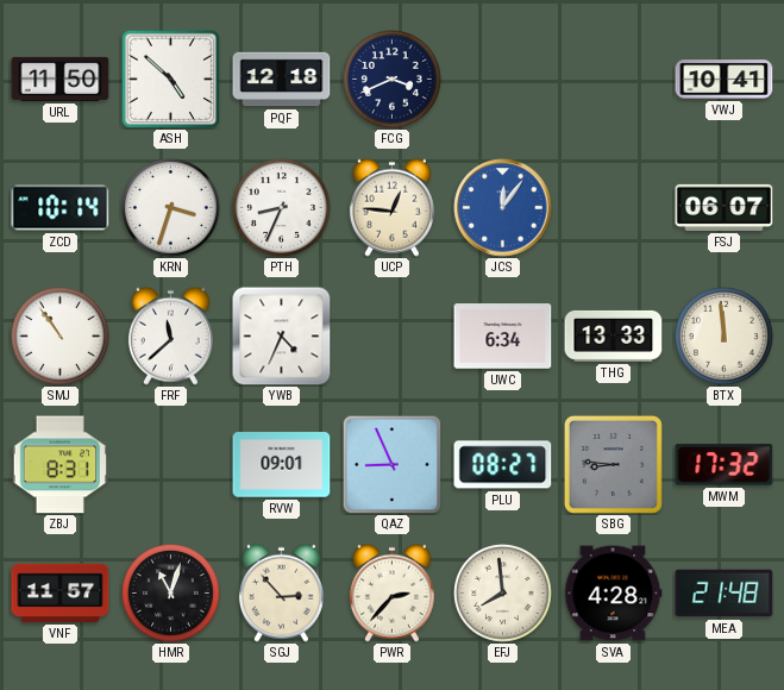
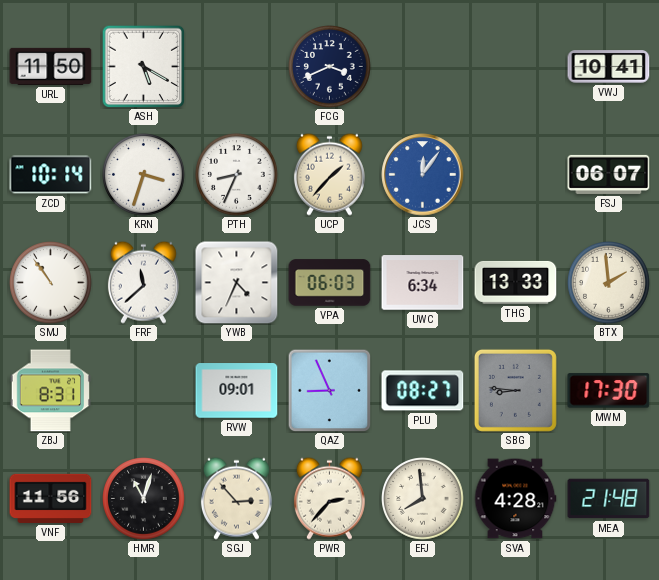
ASH: 4:52 -> 5:20 (143, 66)
PQF: 12:18 -> none (282, 80)
UCP: 12:46 -> 1:37 (329, 174)
VPA: none -> 06:03 (330, 283)
BTX: 11:59 -> 1:59 (609, 283)
MWM: 17:32 -> 17:30 (609, 391)
VNF: 11:57 -> 11:56 (51, 498)
